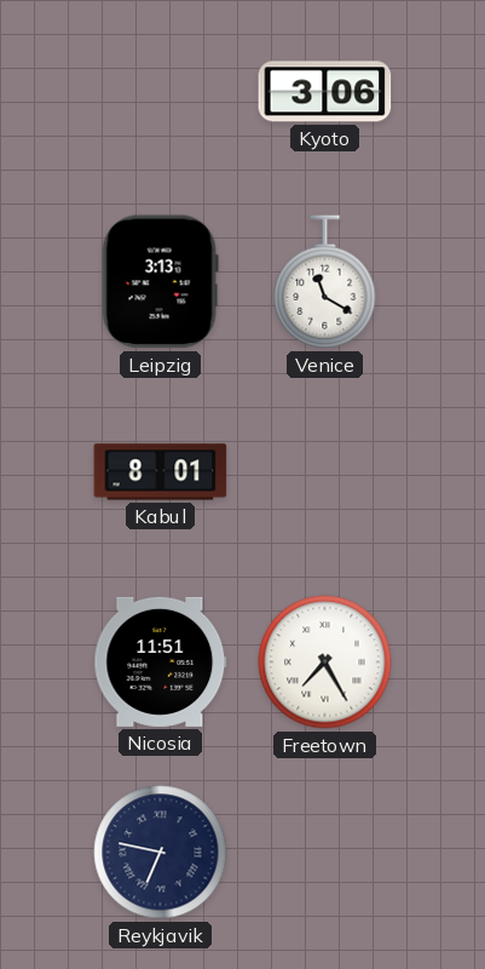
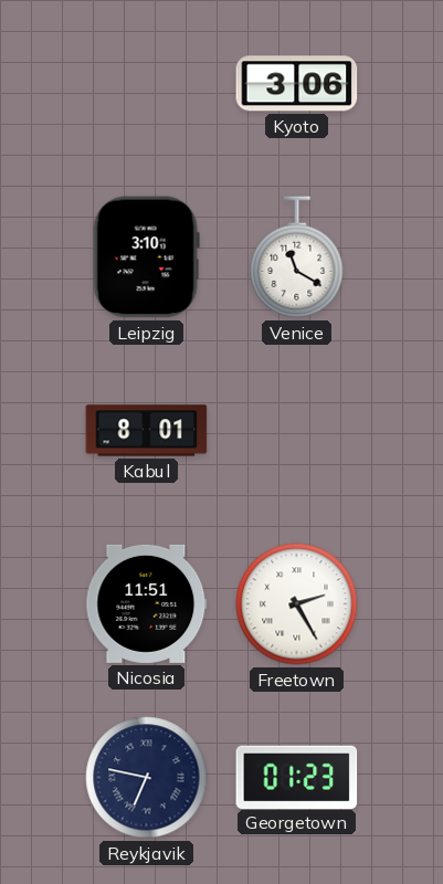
Leipzig: 3:13 -> 3:10 (146, 257)
Freetown: 7:25 -> 2:25 (297, 604)
Georgetown: none -> 01:23 (297, 777)
